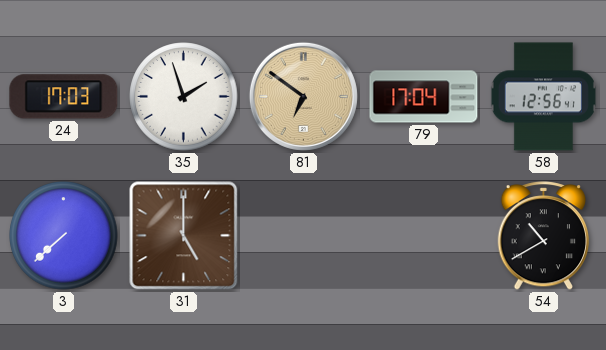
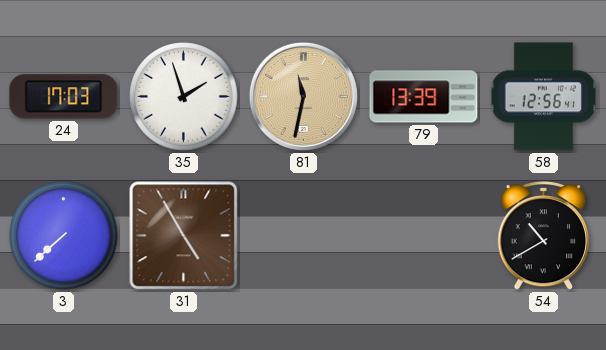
81: 6:51 -> 11:32 (303, 96)
79: 17:04 -> 13:39 (424, 97)
31: 5:00 -> 4:55 (184, 236)
